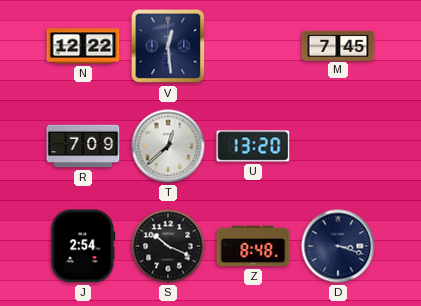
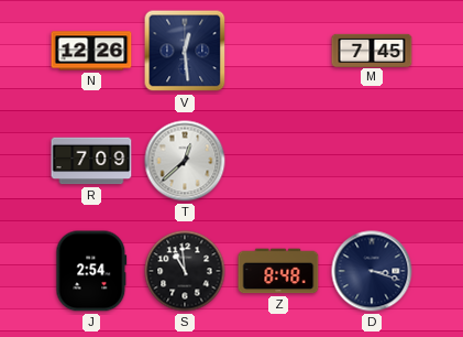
N: 12:22 -> 12:26 (91, 51)
U: 13:20 -> none (253, 146)
S: 10:19 -> 10:59 (185, 271)
